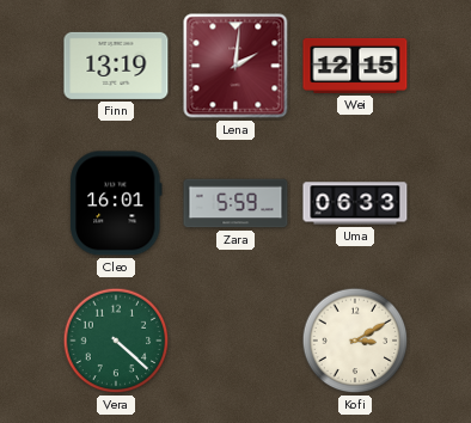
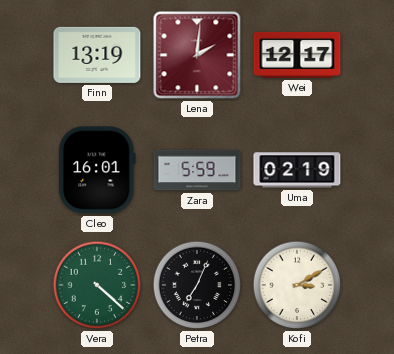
Wei: 12:15 -> 12:17 (297, 55)
Uma: 06:33 -> 02:19 (297, 170)
Petra: none -> 7:04 (197, 285)
